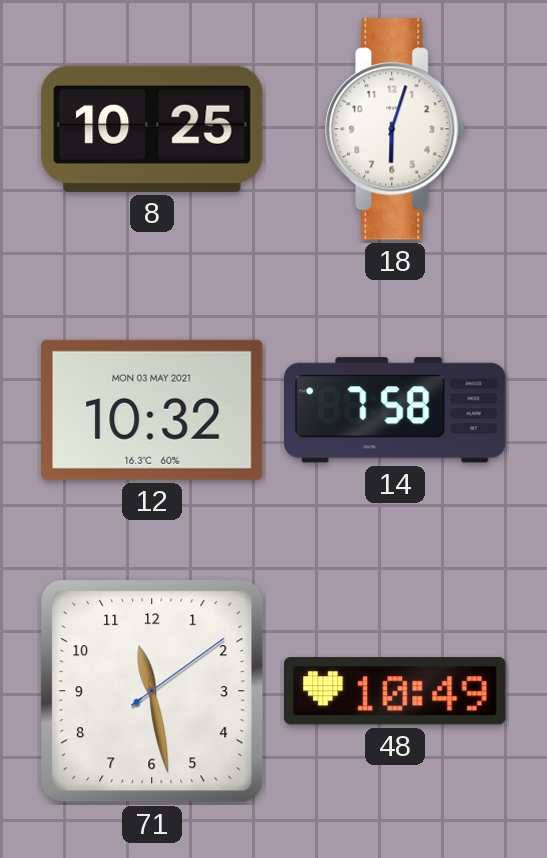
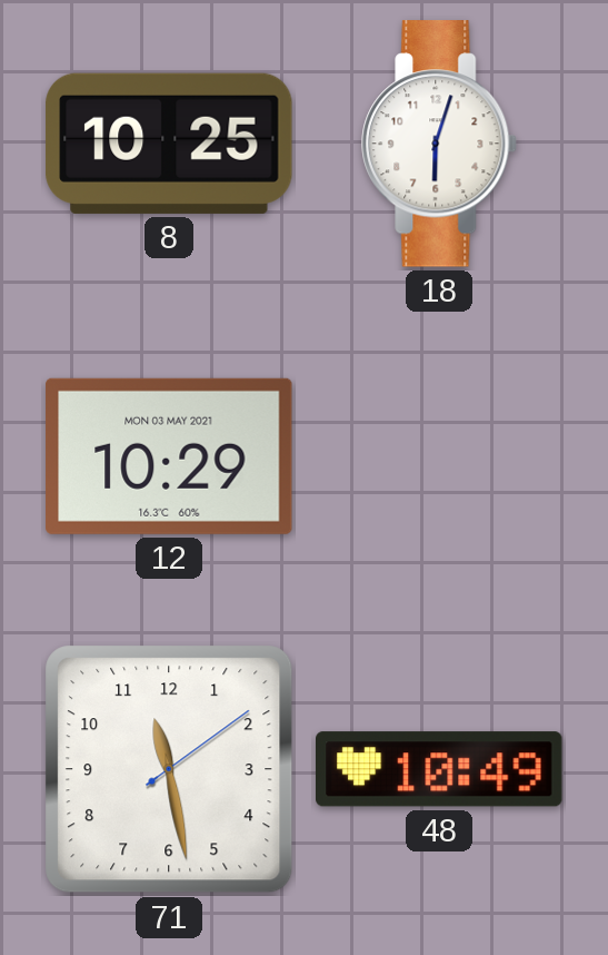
12: 10:32 -> 10:29 (169, 456)
14: 7:58 -> none (395, 410)
